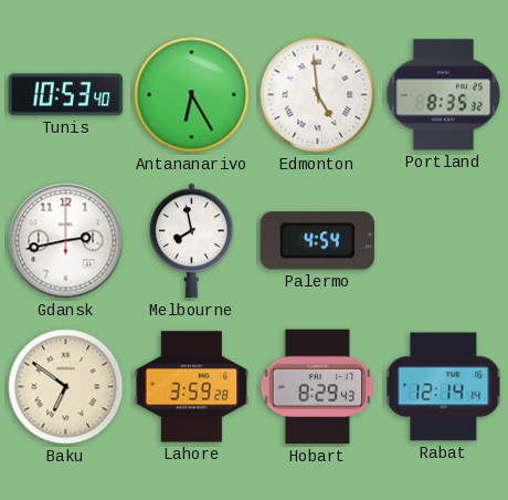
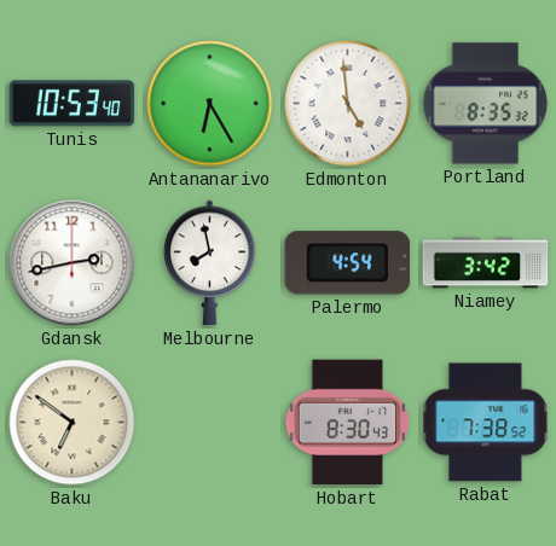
Niamey: none -> 3:42 (486, 263)
Lahore: 3:59 -> none (192, 387)
Hobart: 8:29 -> 8:30 (348, 423)
Rabat: 12:14 -> 7:38 (486, 423)
